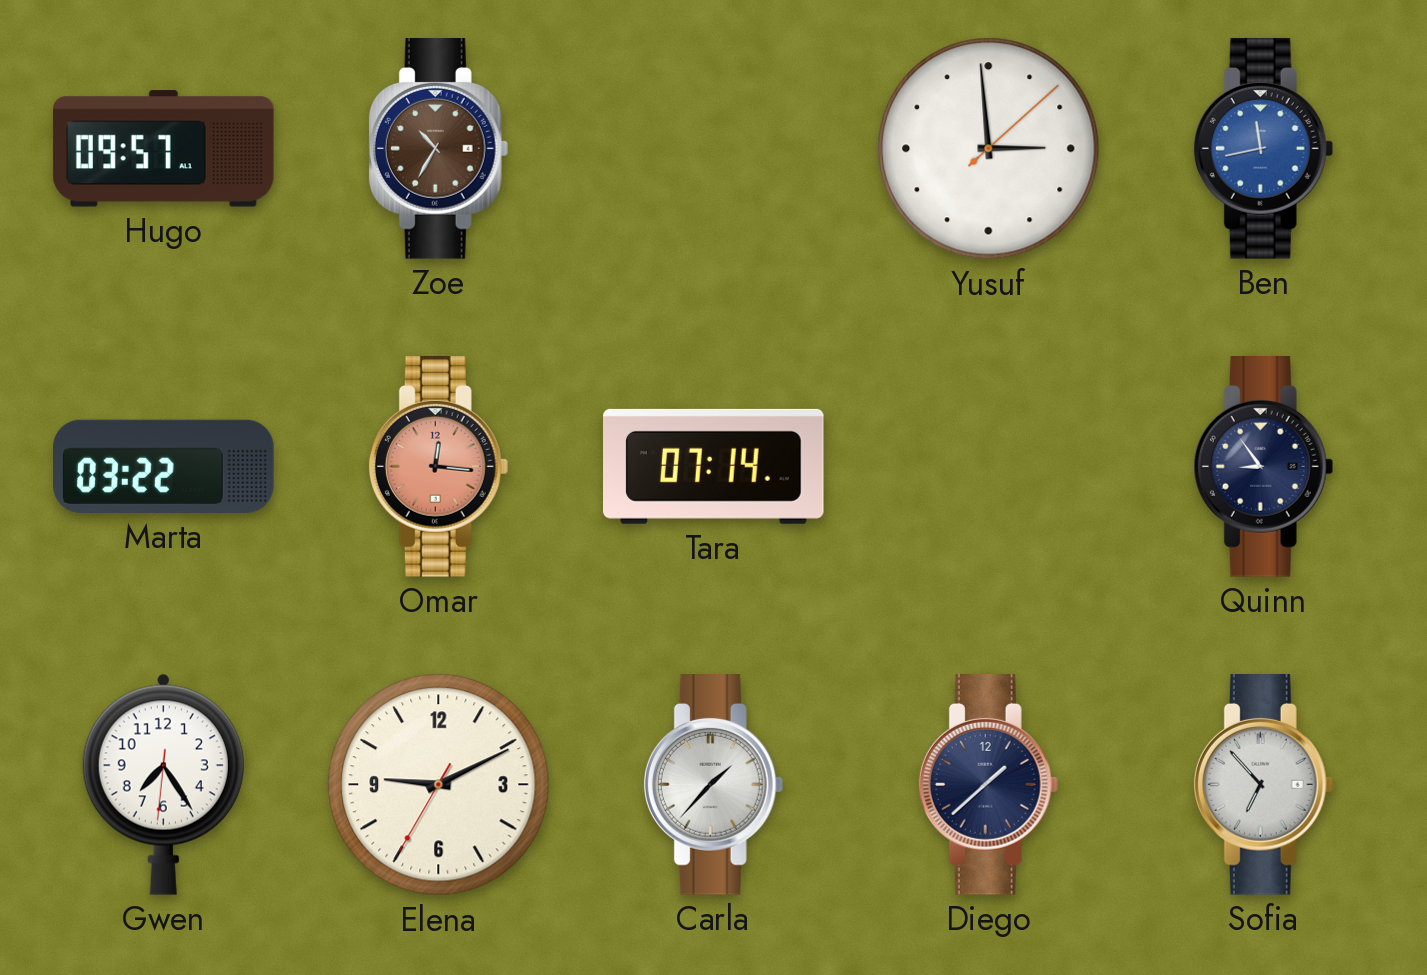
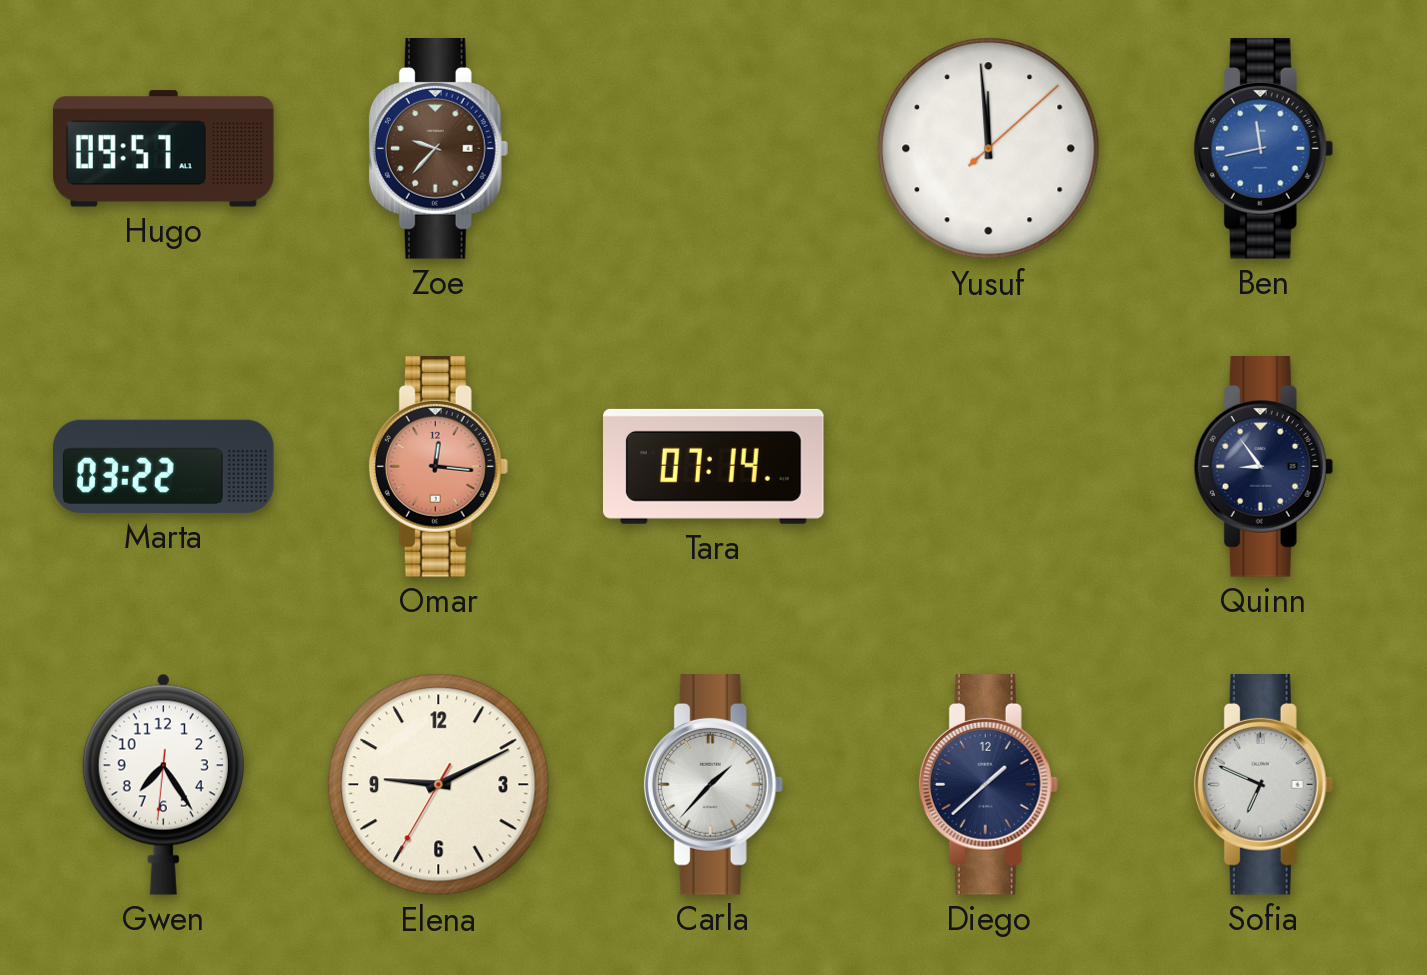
Zoe: 10:35 -> 9:37 (439, 149)
Yusuf: 2:59 -> 11:59 (989, 149)
Sofia: 6:53 -> 6:49 (1264, 785)
